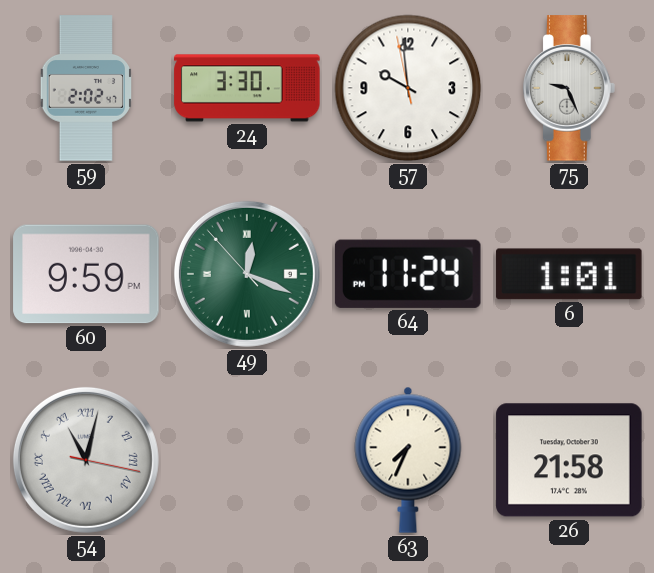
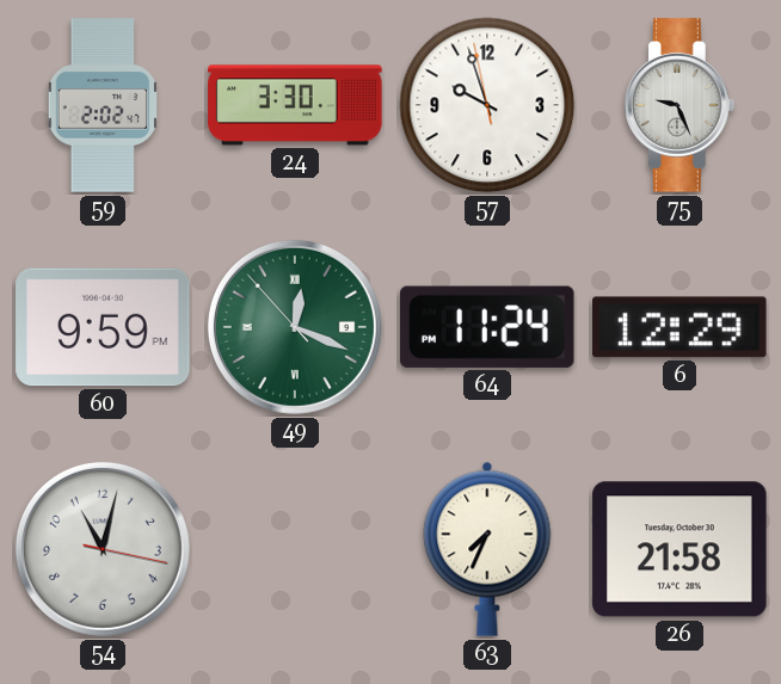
57: 9:58 -> 9:56 (487, 105)
6: 1:01 -> 12:29 (679, 327)
54 numerals: Roman -> Arabic (103, 549)
